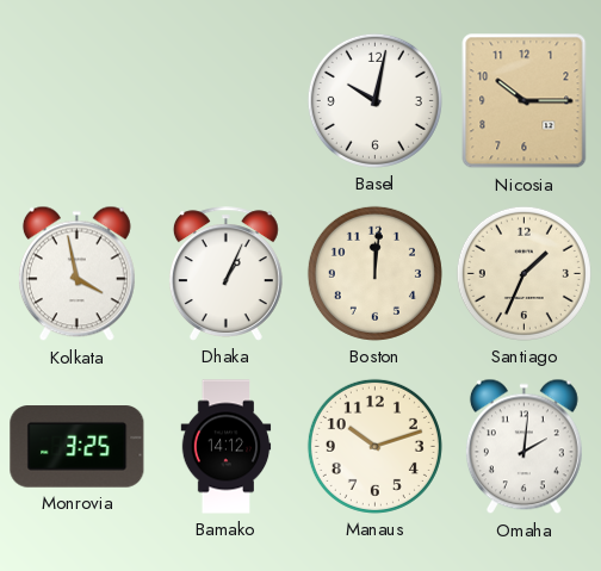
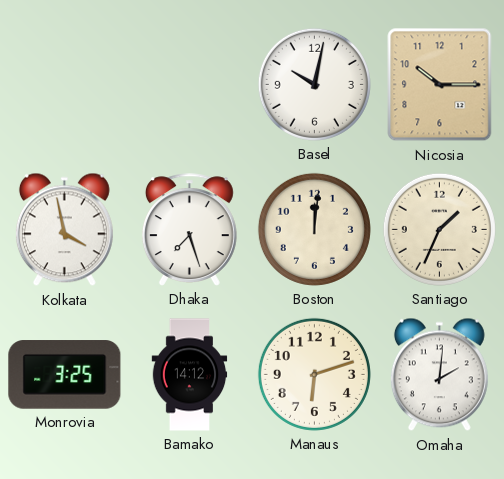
Dhaka: 1:04 -> 7:27 (189, 230)
Manaus: 10:12 -> 6:12 (314, 374)
